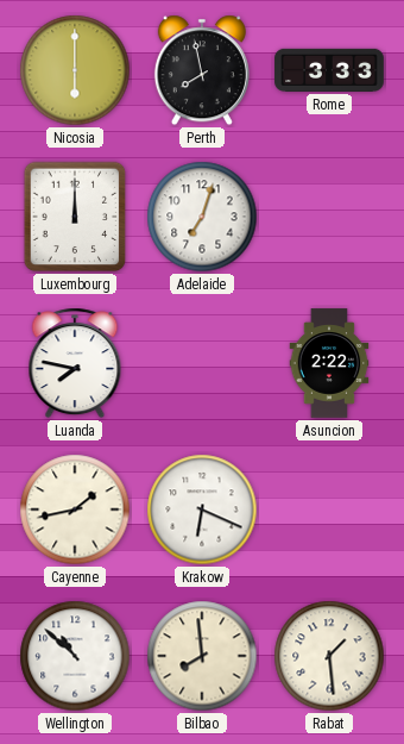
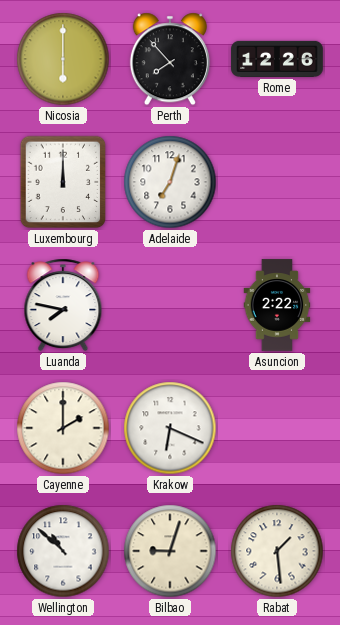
Perth: 7:58 -> 7:53 (170, 59)
Rome: 3:33 -> 12:26 (277, 59)
Cayenne: 1:43 -> 2:00 (63, 428)
Bilbao: 7:59 -> 9:03 (170, 551)
